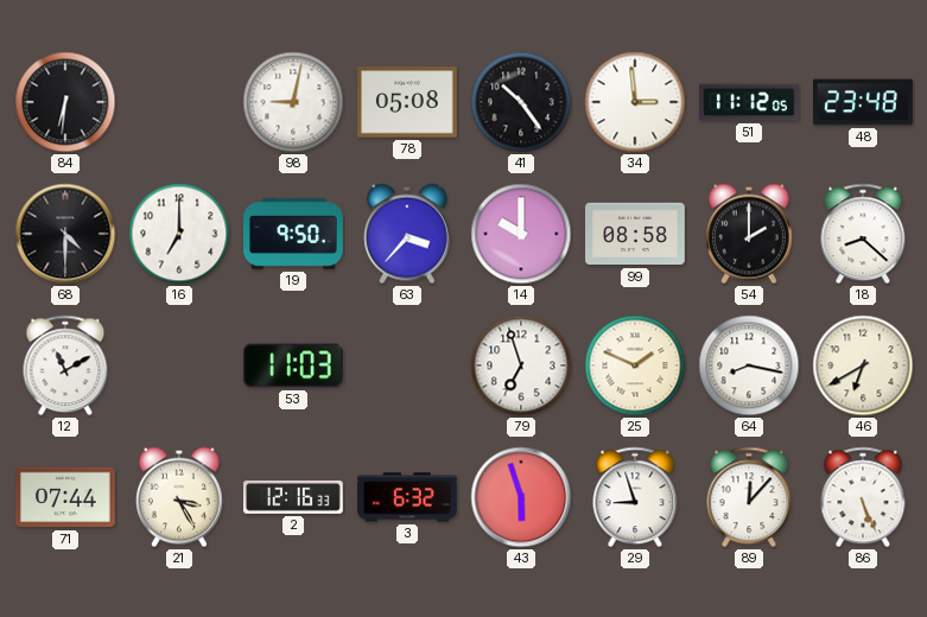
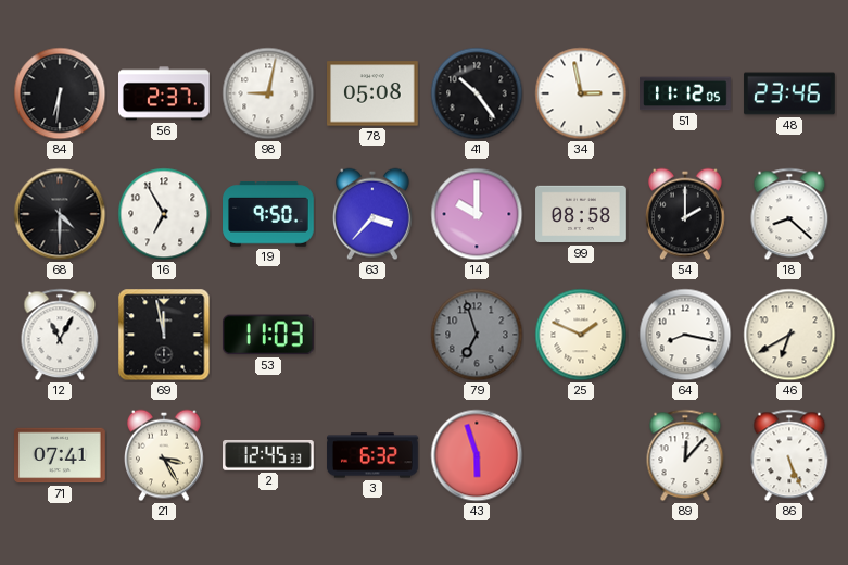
56: none -> 2:37 (165, 93)
34: 2:59 -> 2:58 (581, 93)
48: 23:48 -> 23:46 (789, 93)
16: 7:00 -> 6:55 (164, 214)
12: 11:10 -> 11:05 (60, 335)
69: none -> 11:58 (164, 335)
79 dial: white -> grey (477, 335)
71: 07:44 -> 07:41 (60, 455)
2: 12:16 -> 12:45 (269, 455)
29: 8:57 -> none (635, 497)
